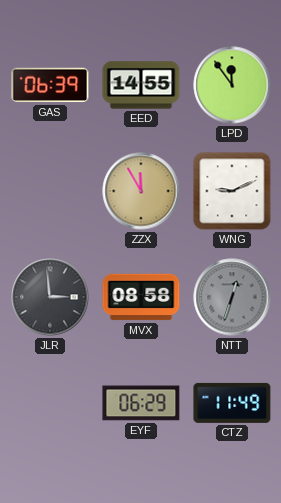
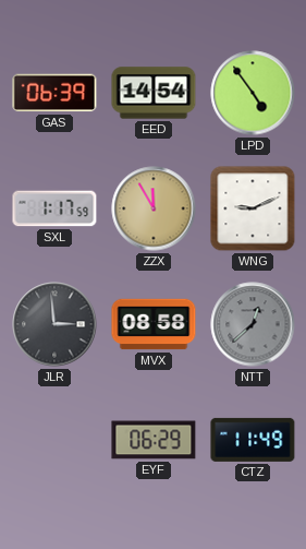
EED: 14:55 -> 14:54 (154, 93)
LPD: 11:54 -> 4:54 (253, 93)
SXL: none -> 1:17 (54, 208)
NTT: 12:33 -> 12:38 (253, 324)
